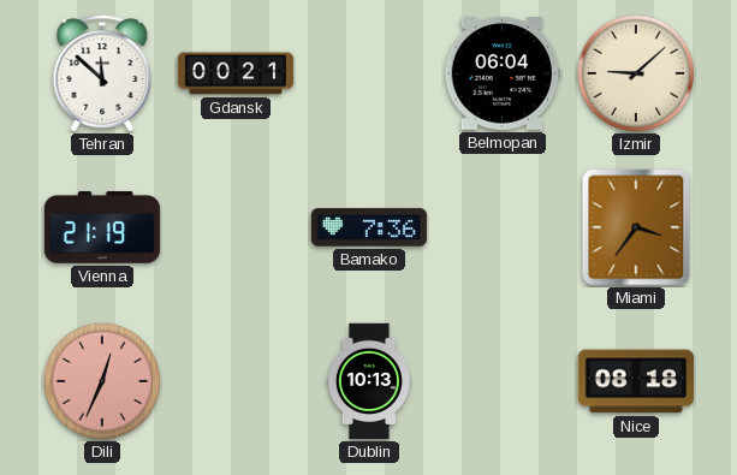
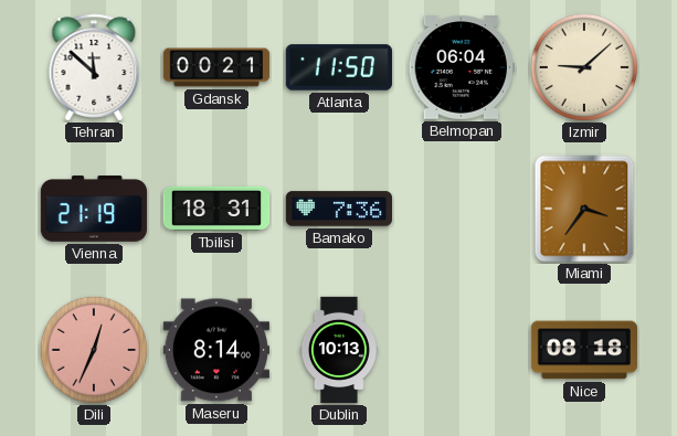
Atlanta: none -> 11:50 (338, 67)
Tbilisi: none -> 18:31 (216, 209)
Maseru: none -> 8:14 (215, 350)
